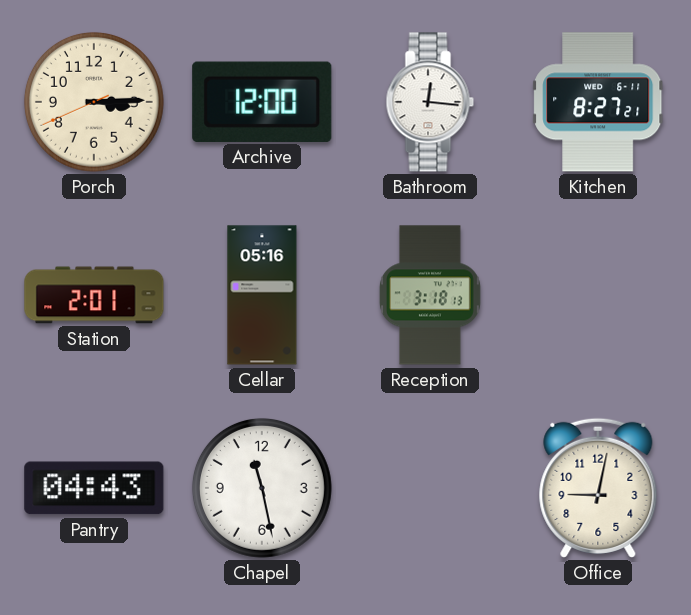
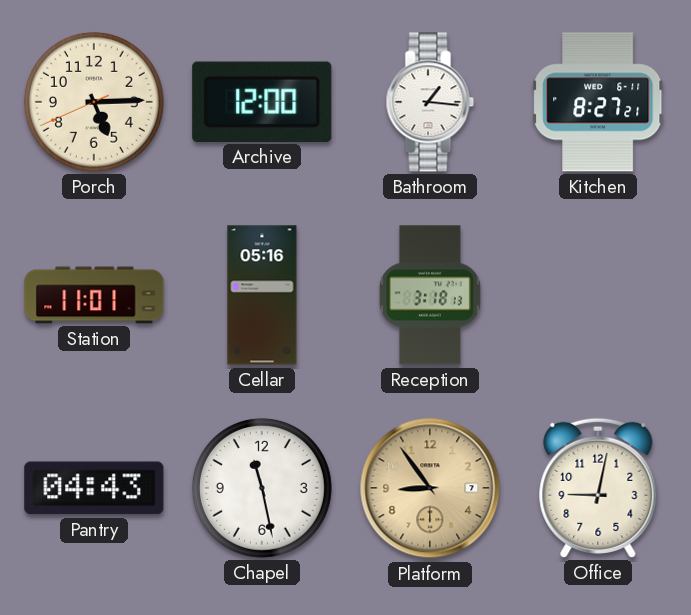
Porch: 3:14 -> 5:14 (94, 102)
Bathroom: 12:16 -> 1:16 (430, 102)
Station: 2:01 -> 11:01 (94, 295)
Platform: none -> 8:54 (430, 488)
